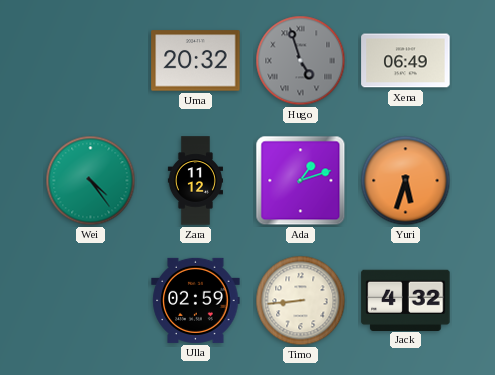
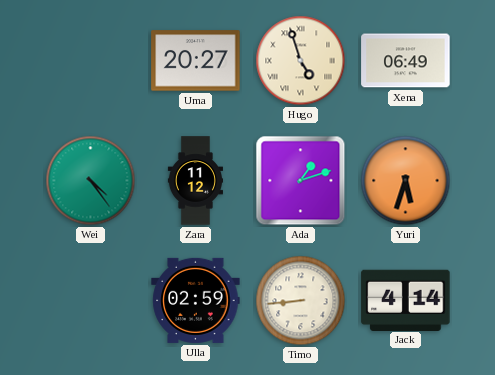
Uma: 20:32 -> 20:27 (196, 61)
Hugo dial: grey -> cream (301, 61)
Jack: 4:32 -> 4:14 (406, 300)
